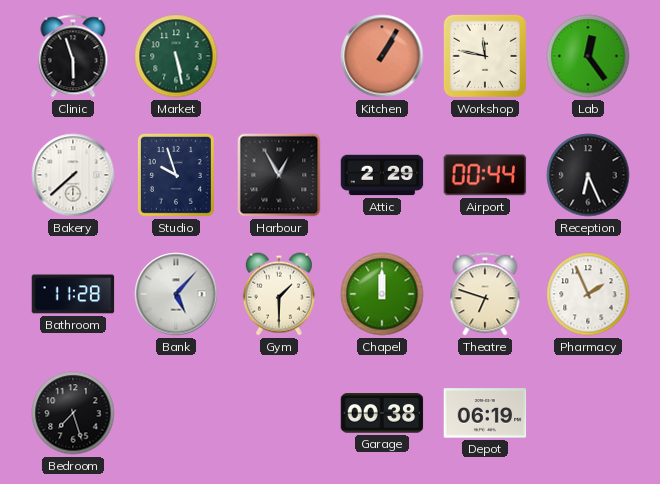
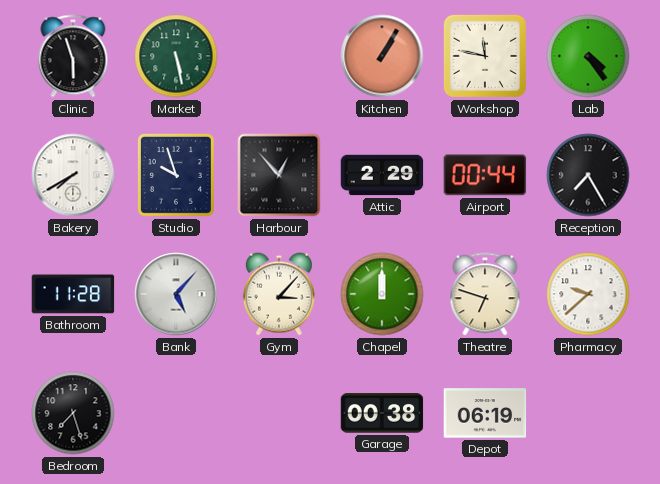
Lab: 12:24 -> 4:24 (588, 56)
Bakery: 7:38 -> 7:40 (73, 175)
Harbour: 12:55 -> 12:53 (279, 175)
Reception: 6:26 -> 7:25 (588, 175)
Gym: 1:30 -> 3:07 (279, 294)
Pharmacy: 1:56 -> 9:38 (588, 294)
